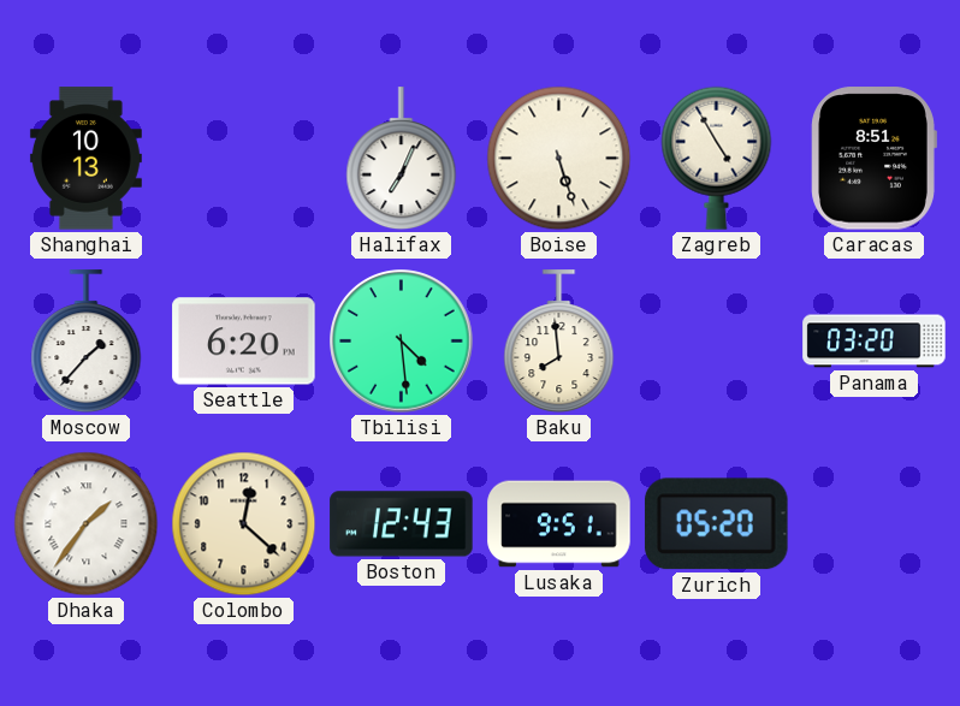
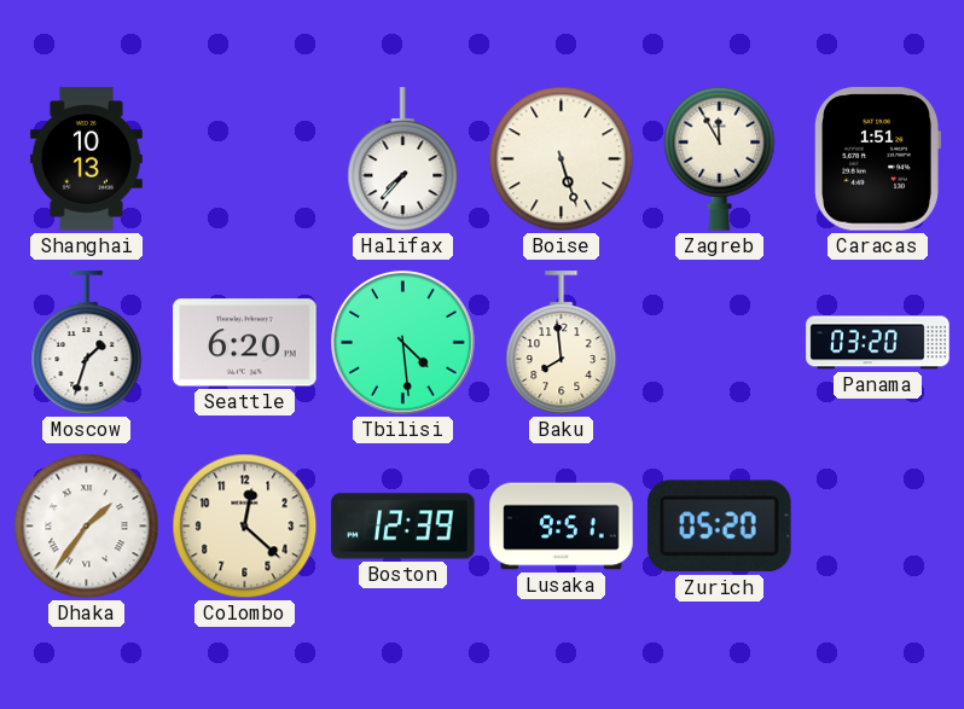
Halifax: 7:04 -> 7:37 (403, 159)
Zagreb: 4:55 -> 11:55 (720, 158)
Caracas: 8:51 -> 1:51 (877, 159)
Moscow: 1:37 -> 1:33 (87, 343)
Boston: 12:43 -> 12:39 (403, 527)
